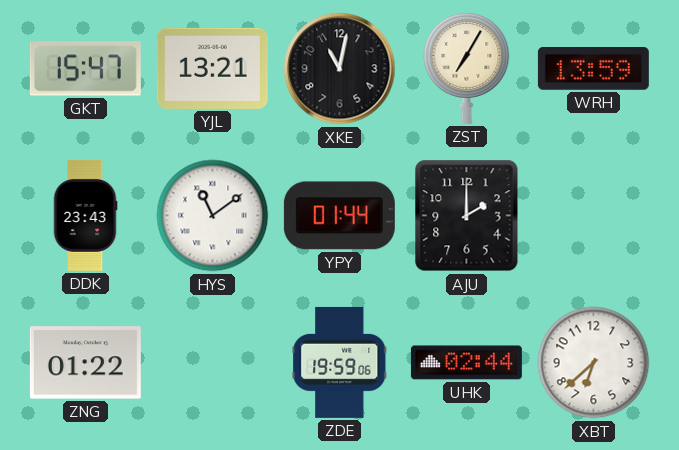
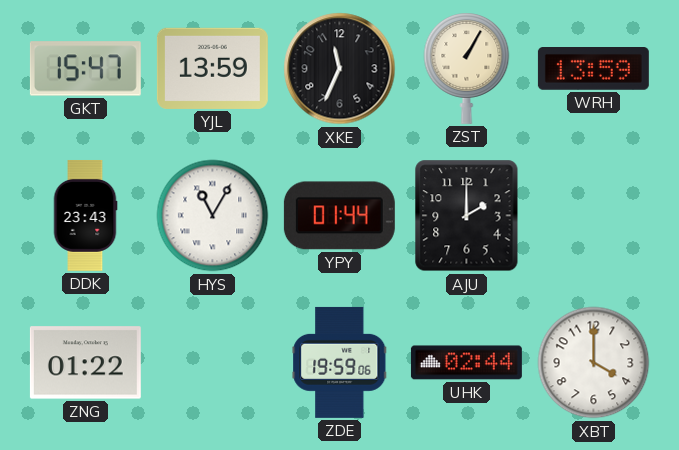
YJL: 13:21 -> 13:59 (212, 68)
XKE: 11:02 -> 11:34 (340, 69)
ZST: 7:05 -> 1:05 (467, 68)
HYS: 11:09 -> 11:05 (213, 216)
XBT: 6:38 -> 4:00 (594, 363)
